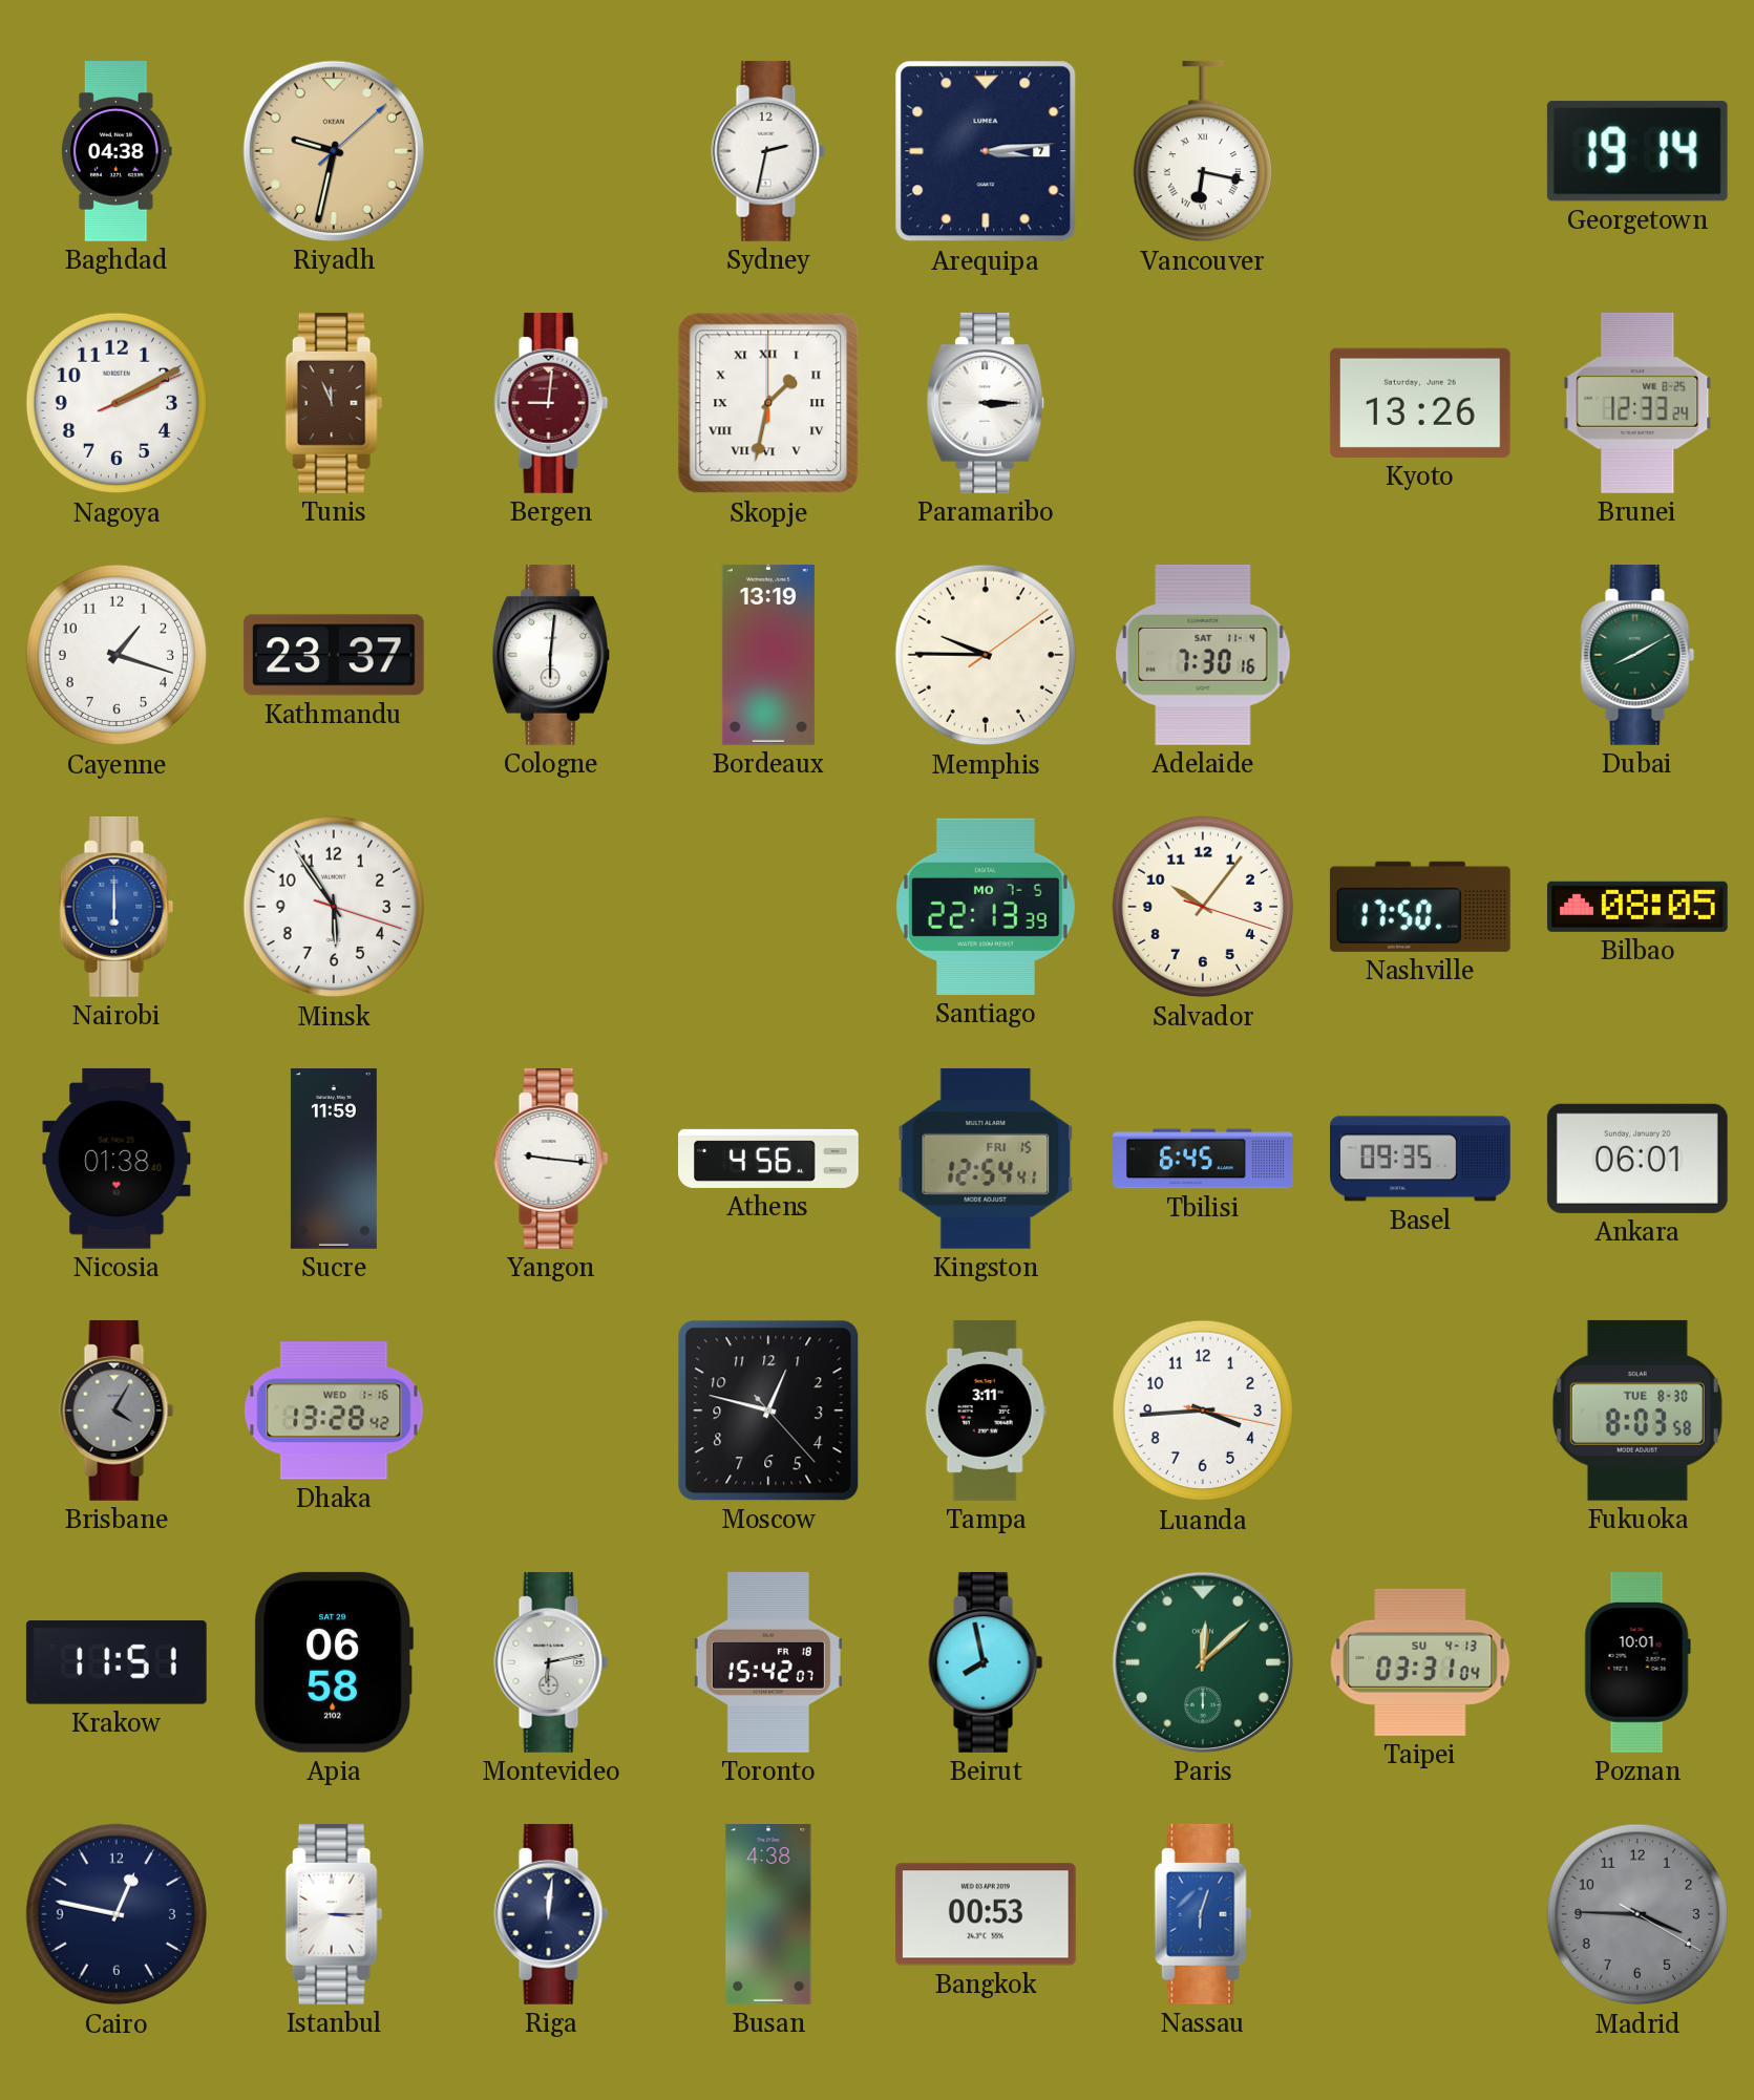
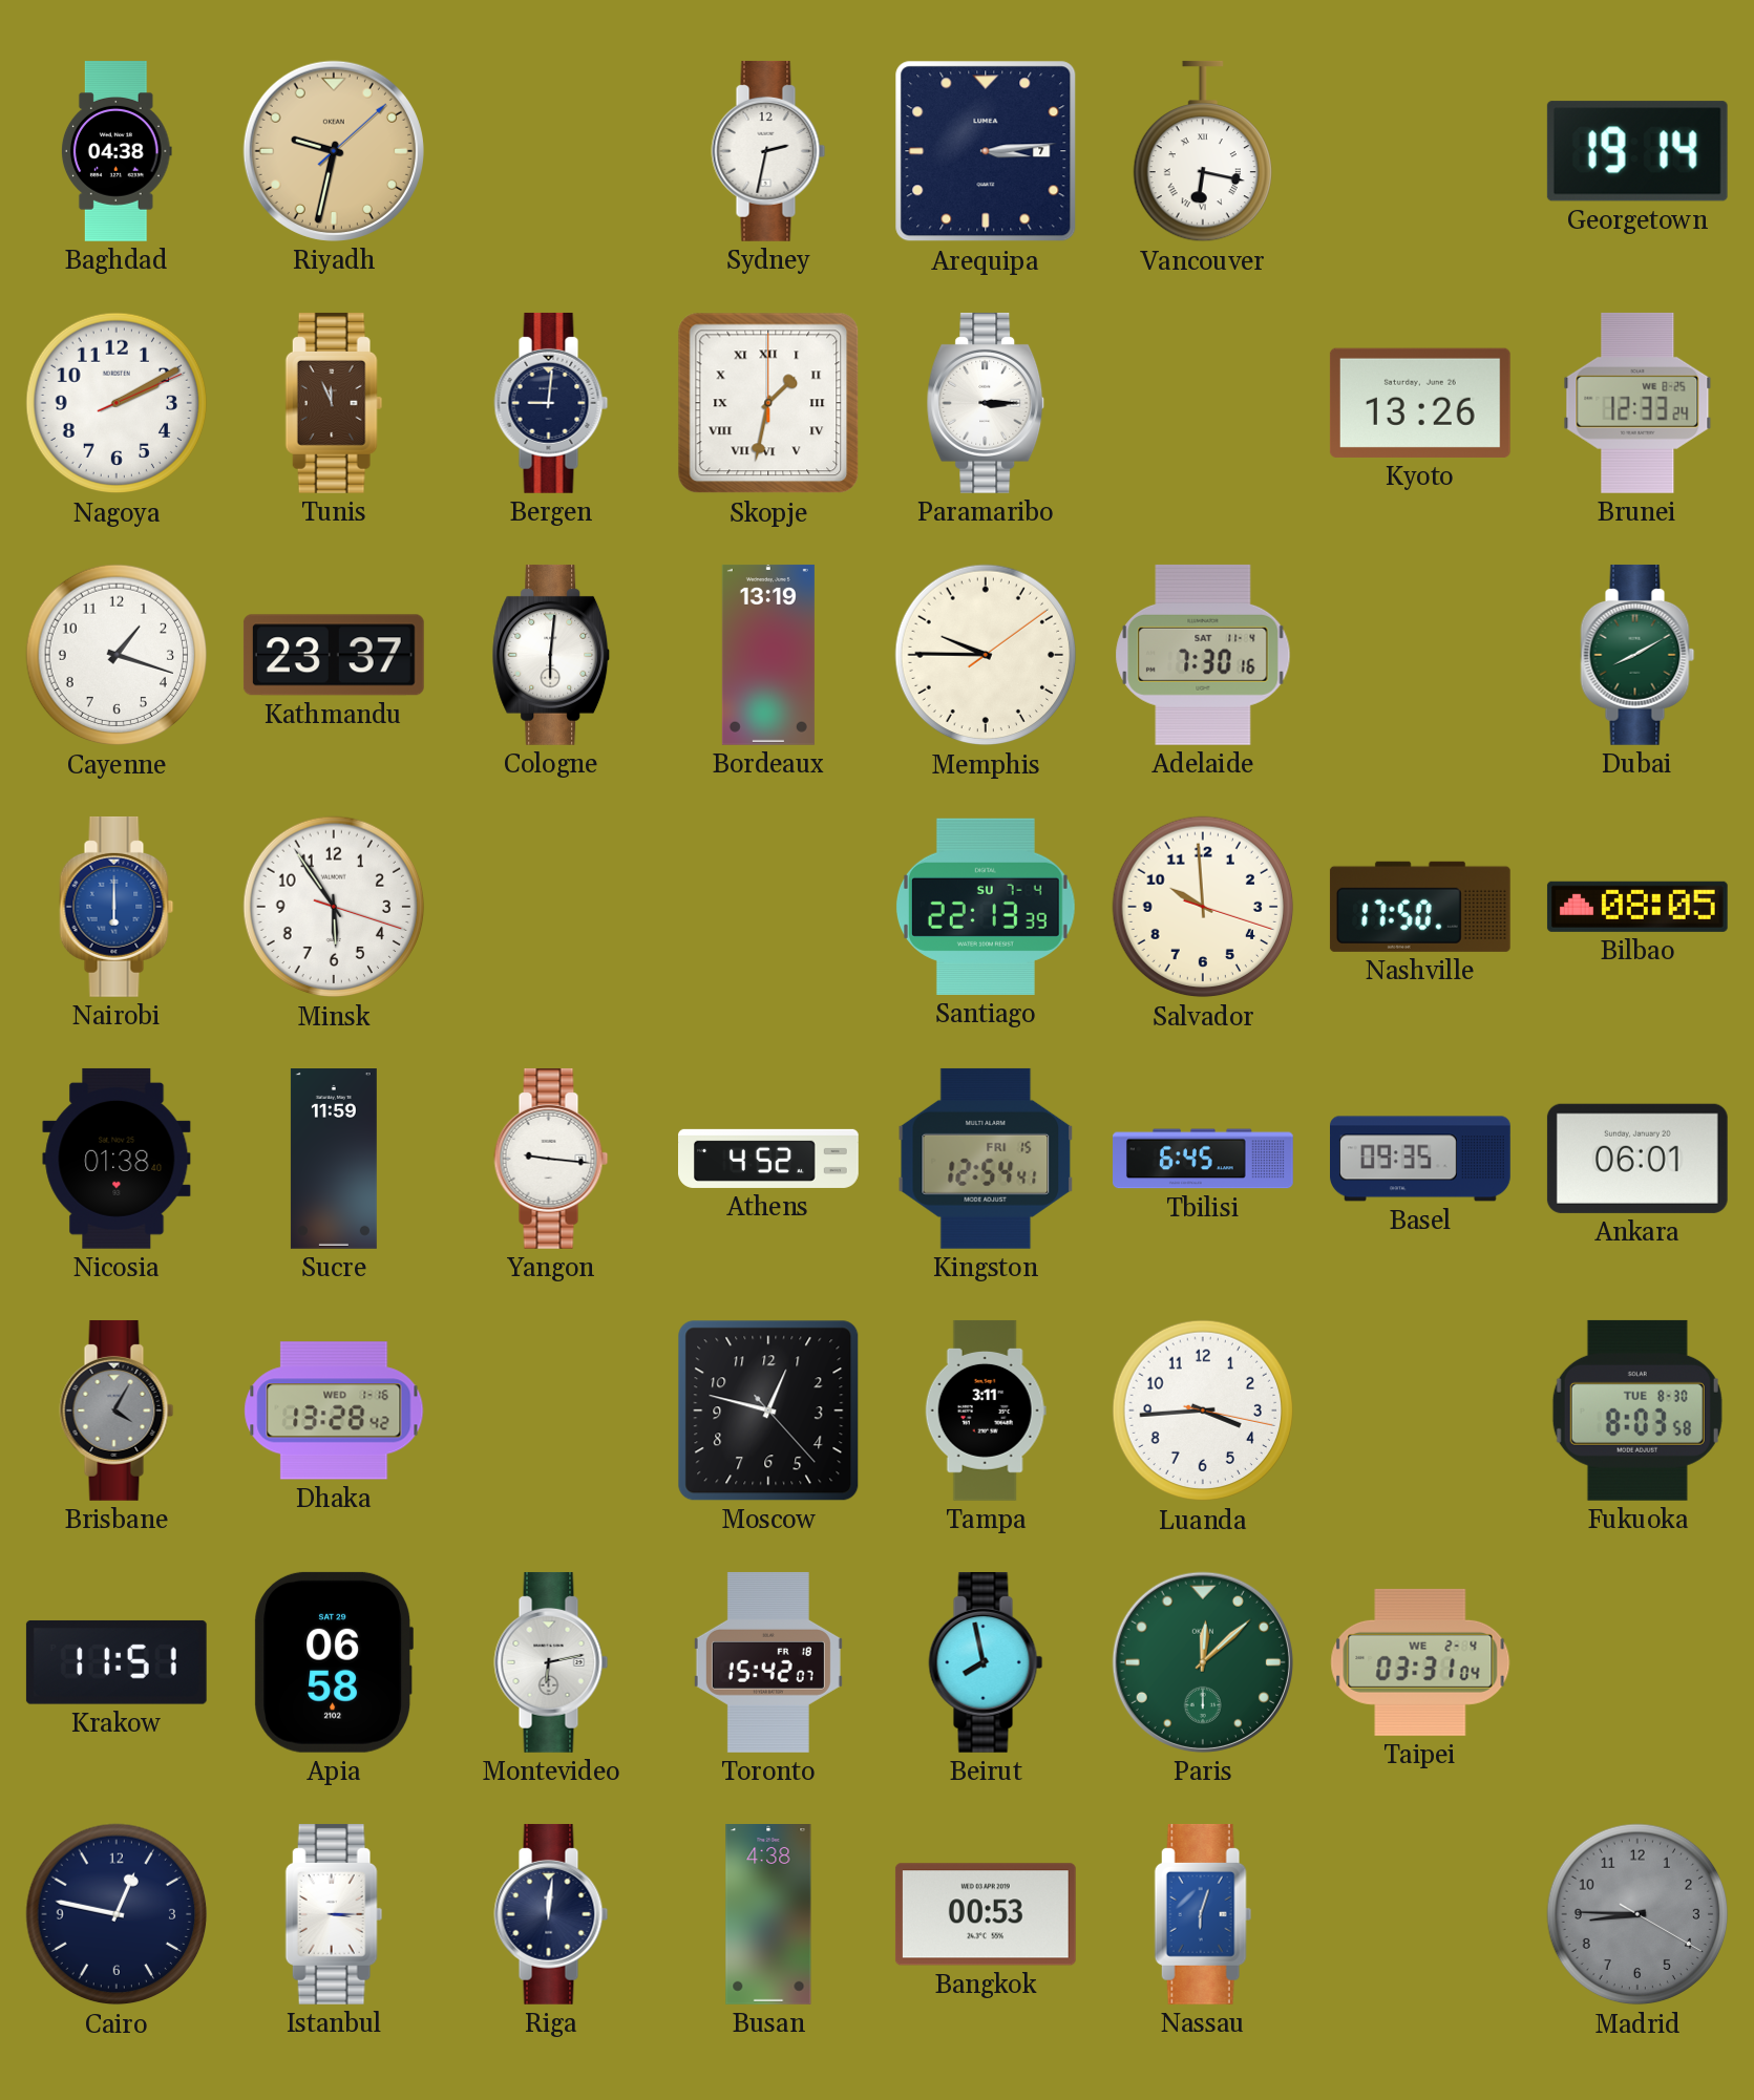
Bergen dial: burgundy -> navy (551, 403)
Santiago date: MO 7-5 -> SU 7-4 (986, 907)
Salvador: 10:06 -> 9:59 (1203, 907)
Athens: 4:56 -> 4:52 (769, 1159)
Taipei date: SU 4-13 -> WE 2-4 (1420, 1662)
Poznan: 10:01 -> none (1637, 1662)
Madrid: 3:45 -> 8:45 (1637, 1914)
